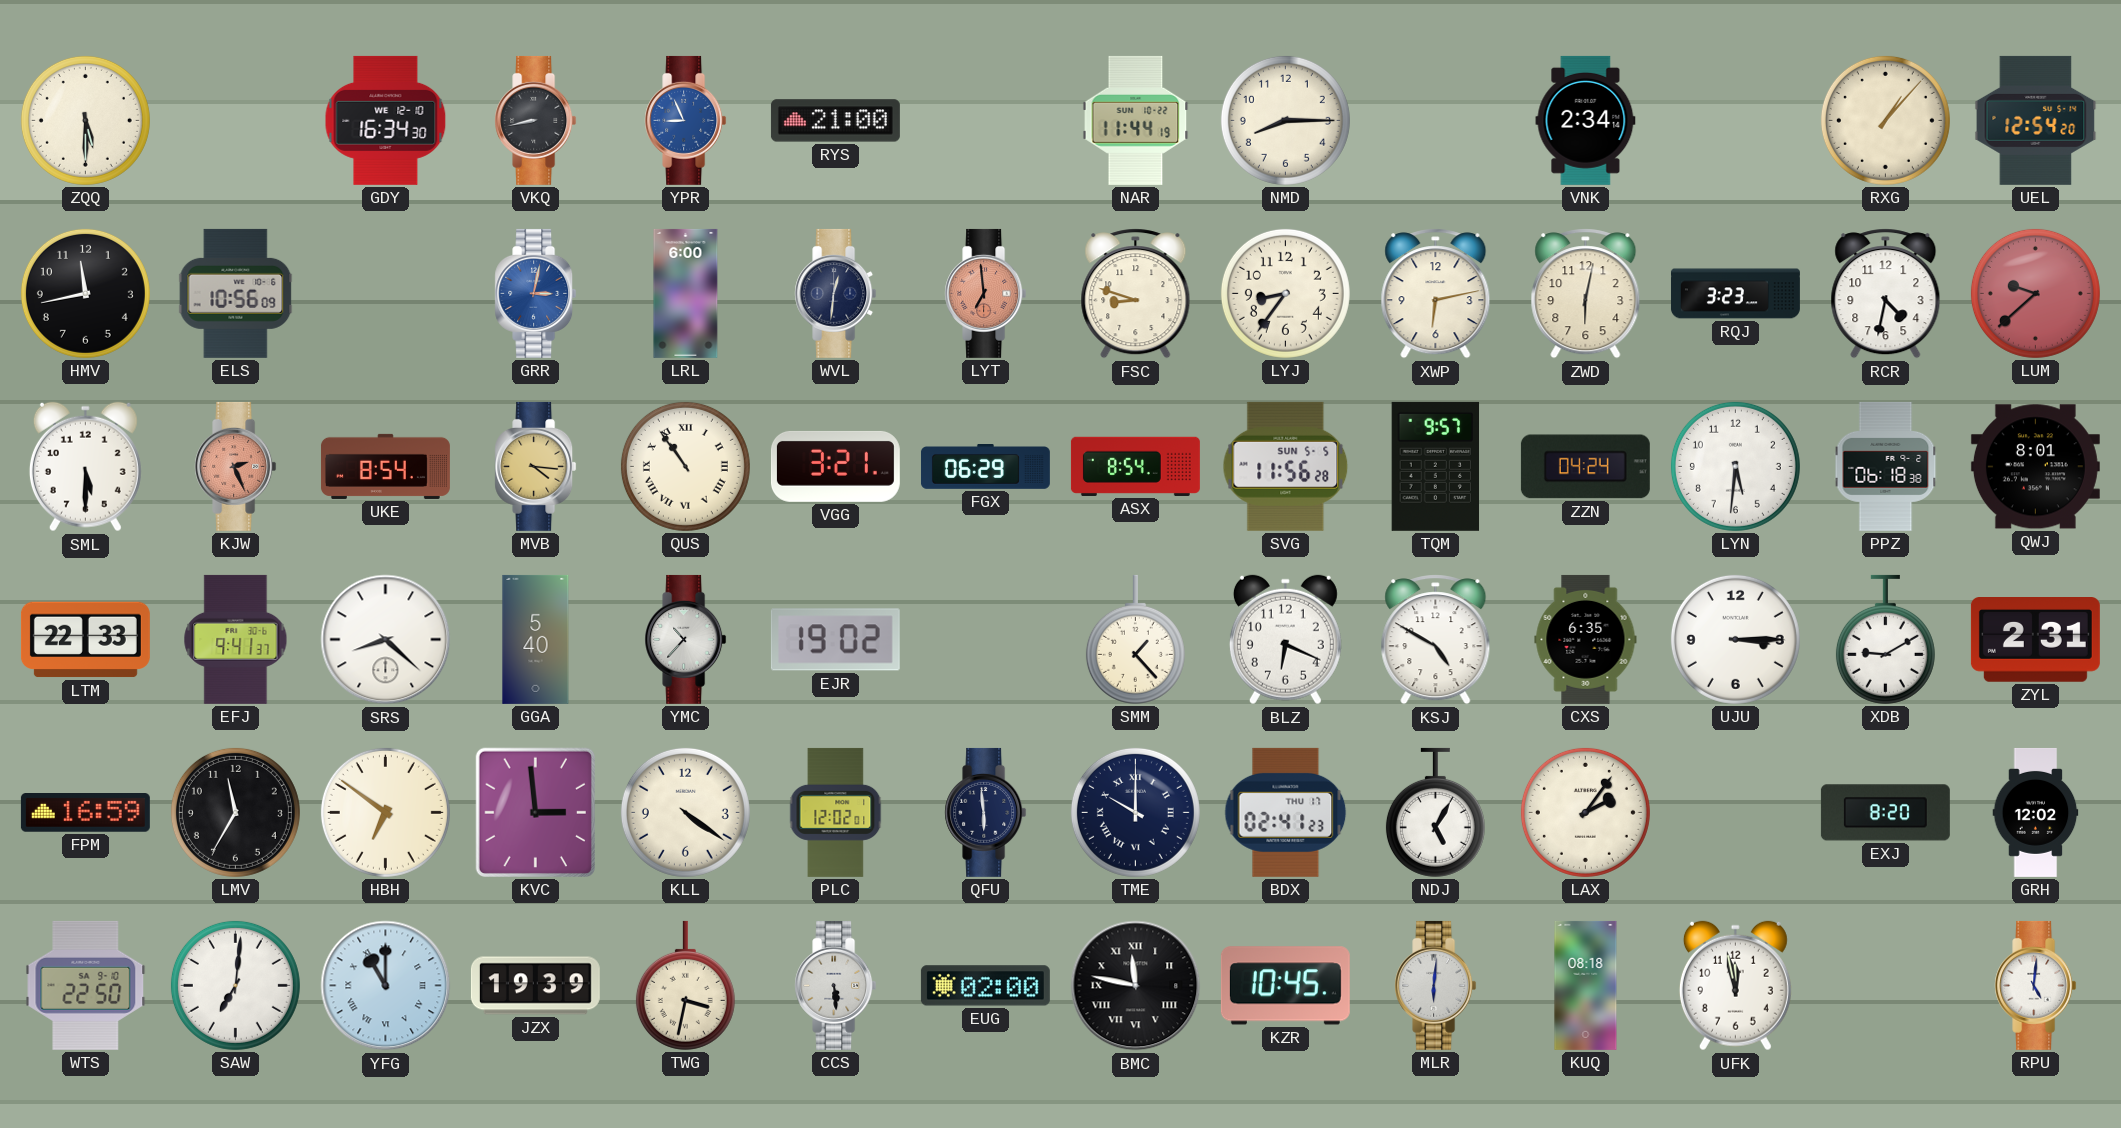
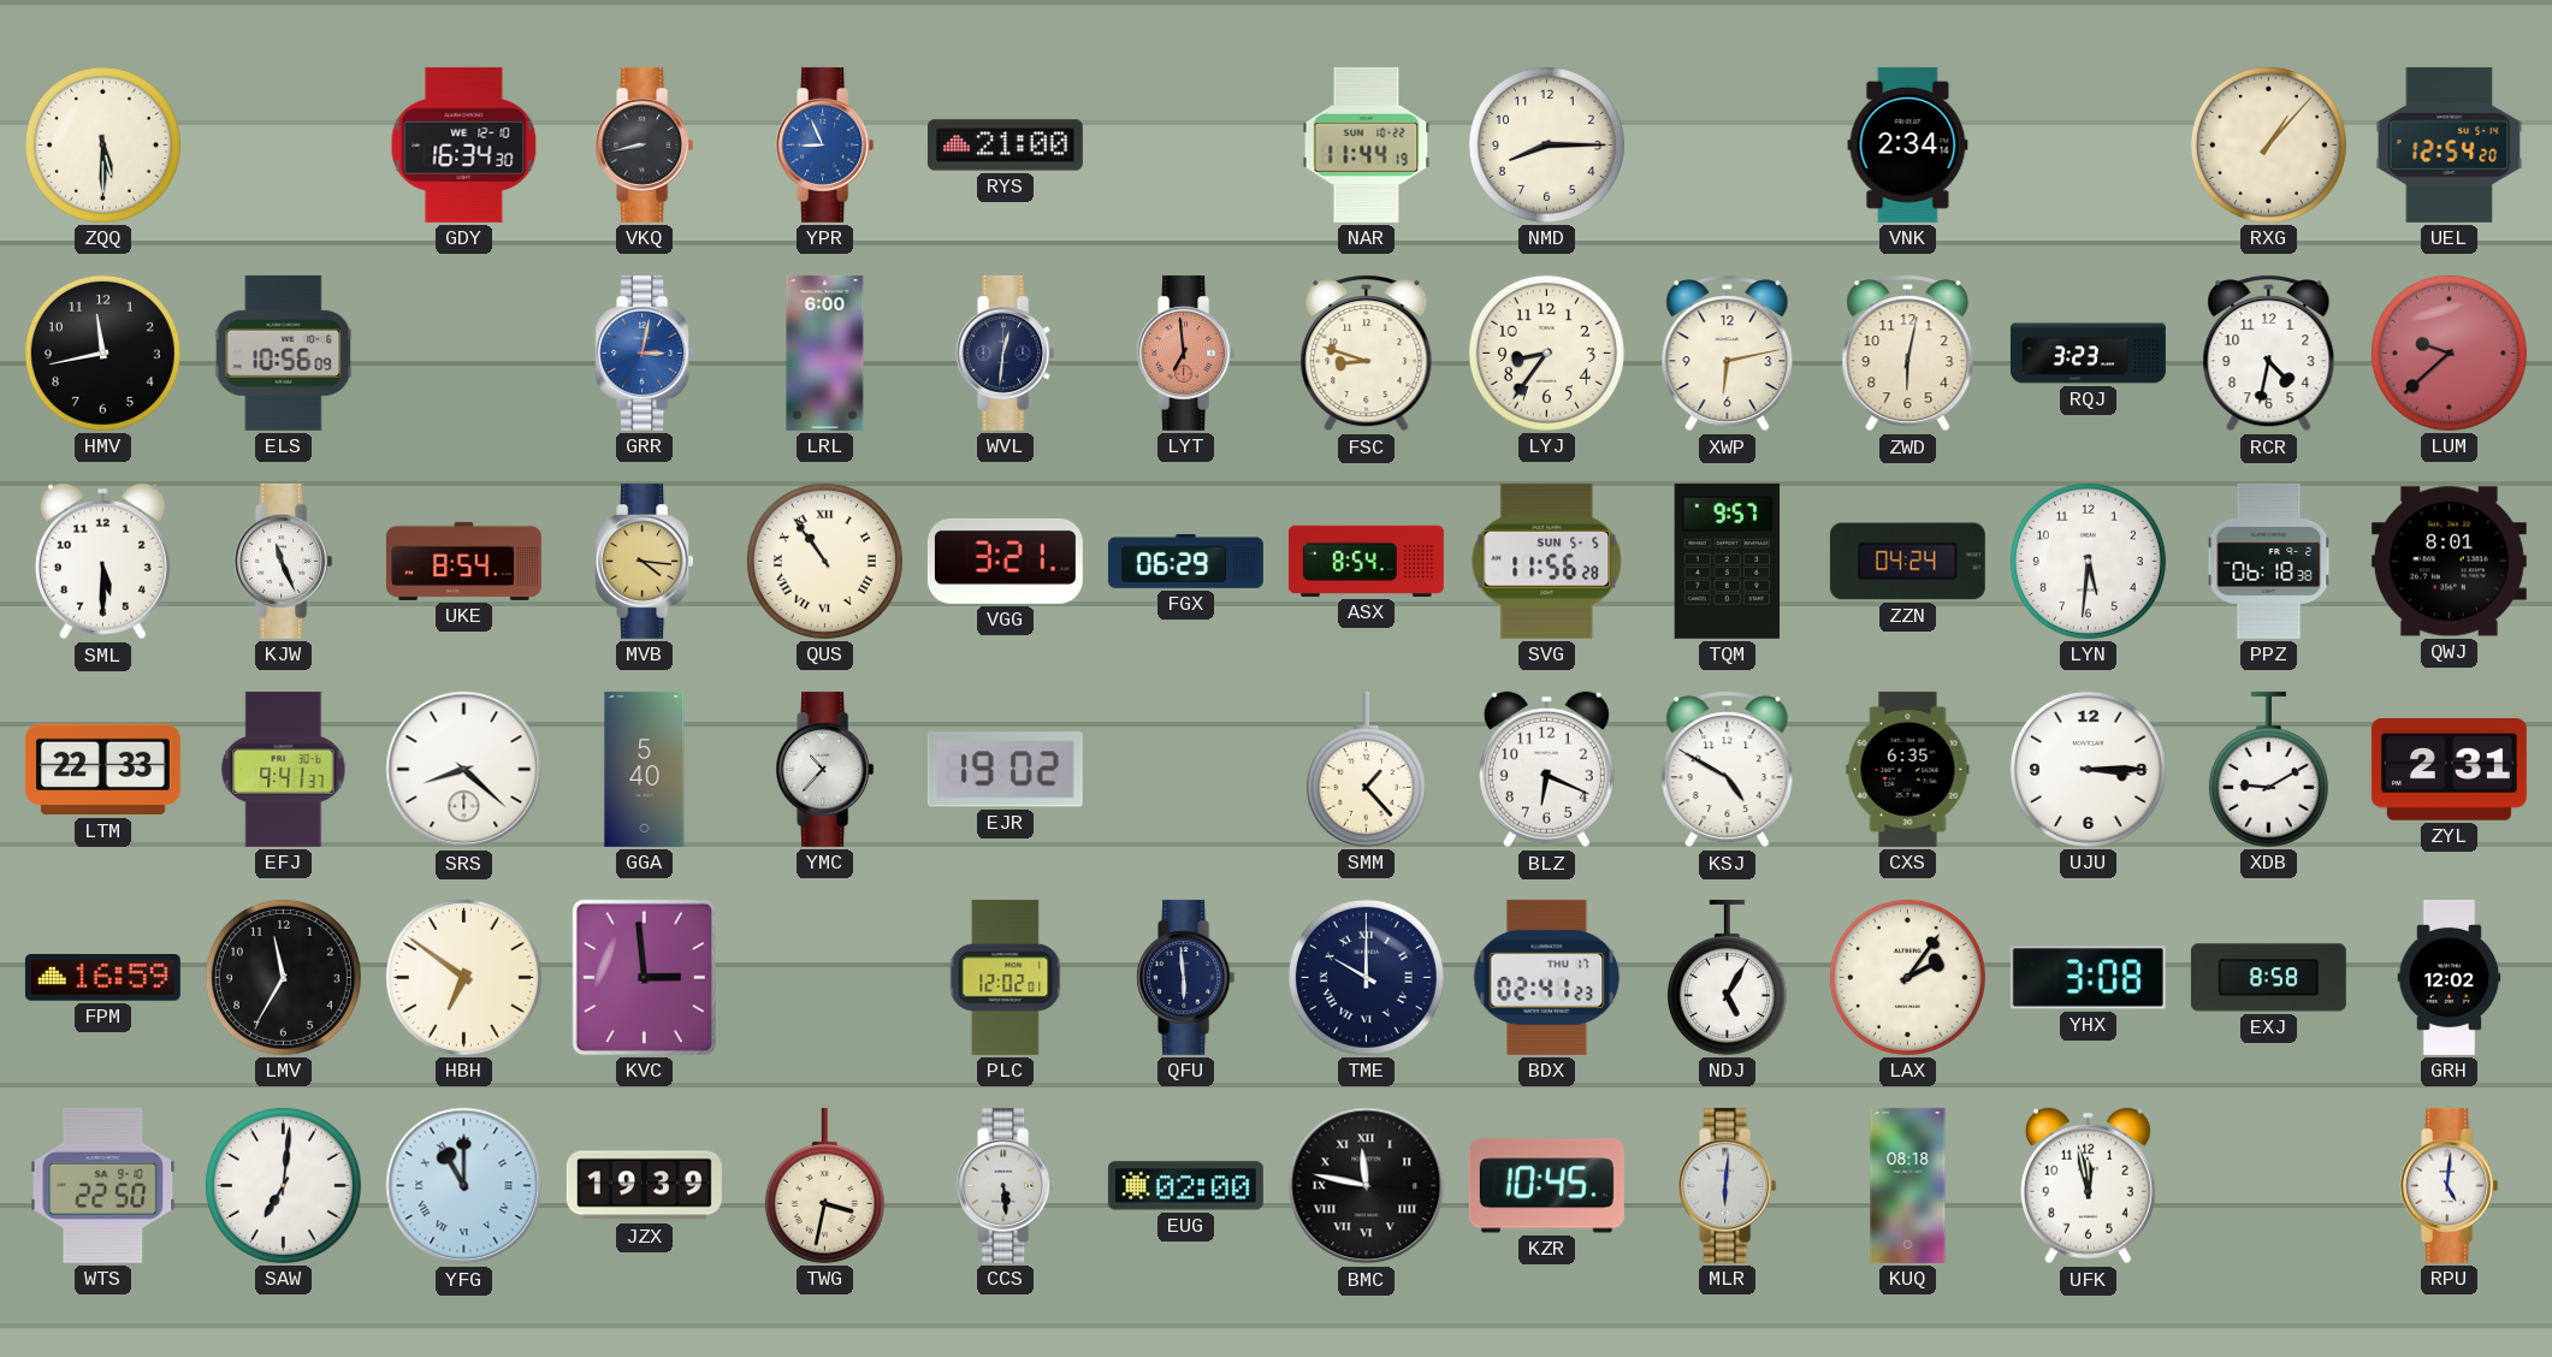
KJW: 2:26 -> 11:26 (284, 561)
KJW dial: salmon -> white (284, 561)
KLL: 4:21 -> none (685, 812)
YHX: none -> 3:08 (2088, 978)
EXJ: 8:20 -> 8:58 (2268, 978)
